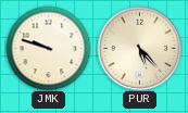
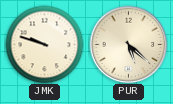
PUR: 5:23 -> 5:22 (128, 44)
